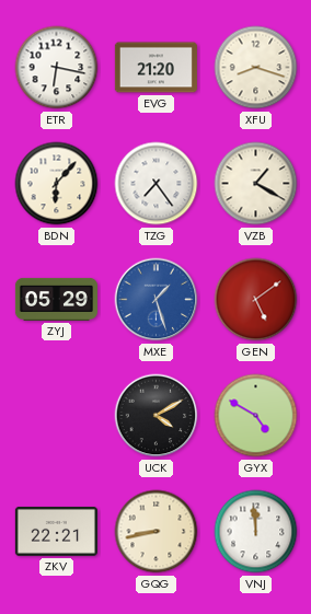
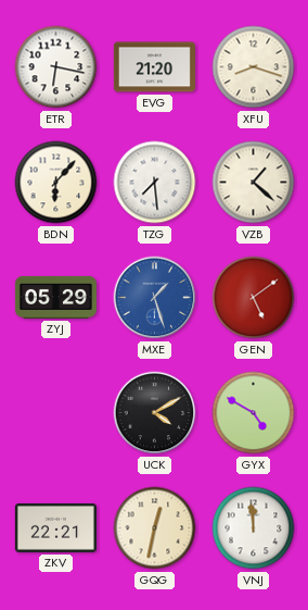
TZG: 7:24 -> 7:29 (155, 183)
VZB: 1:20 -> 1:22 (254, 183)
GQG: 8:43 -> 12:32 (155, 528)
